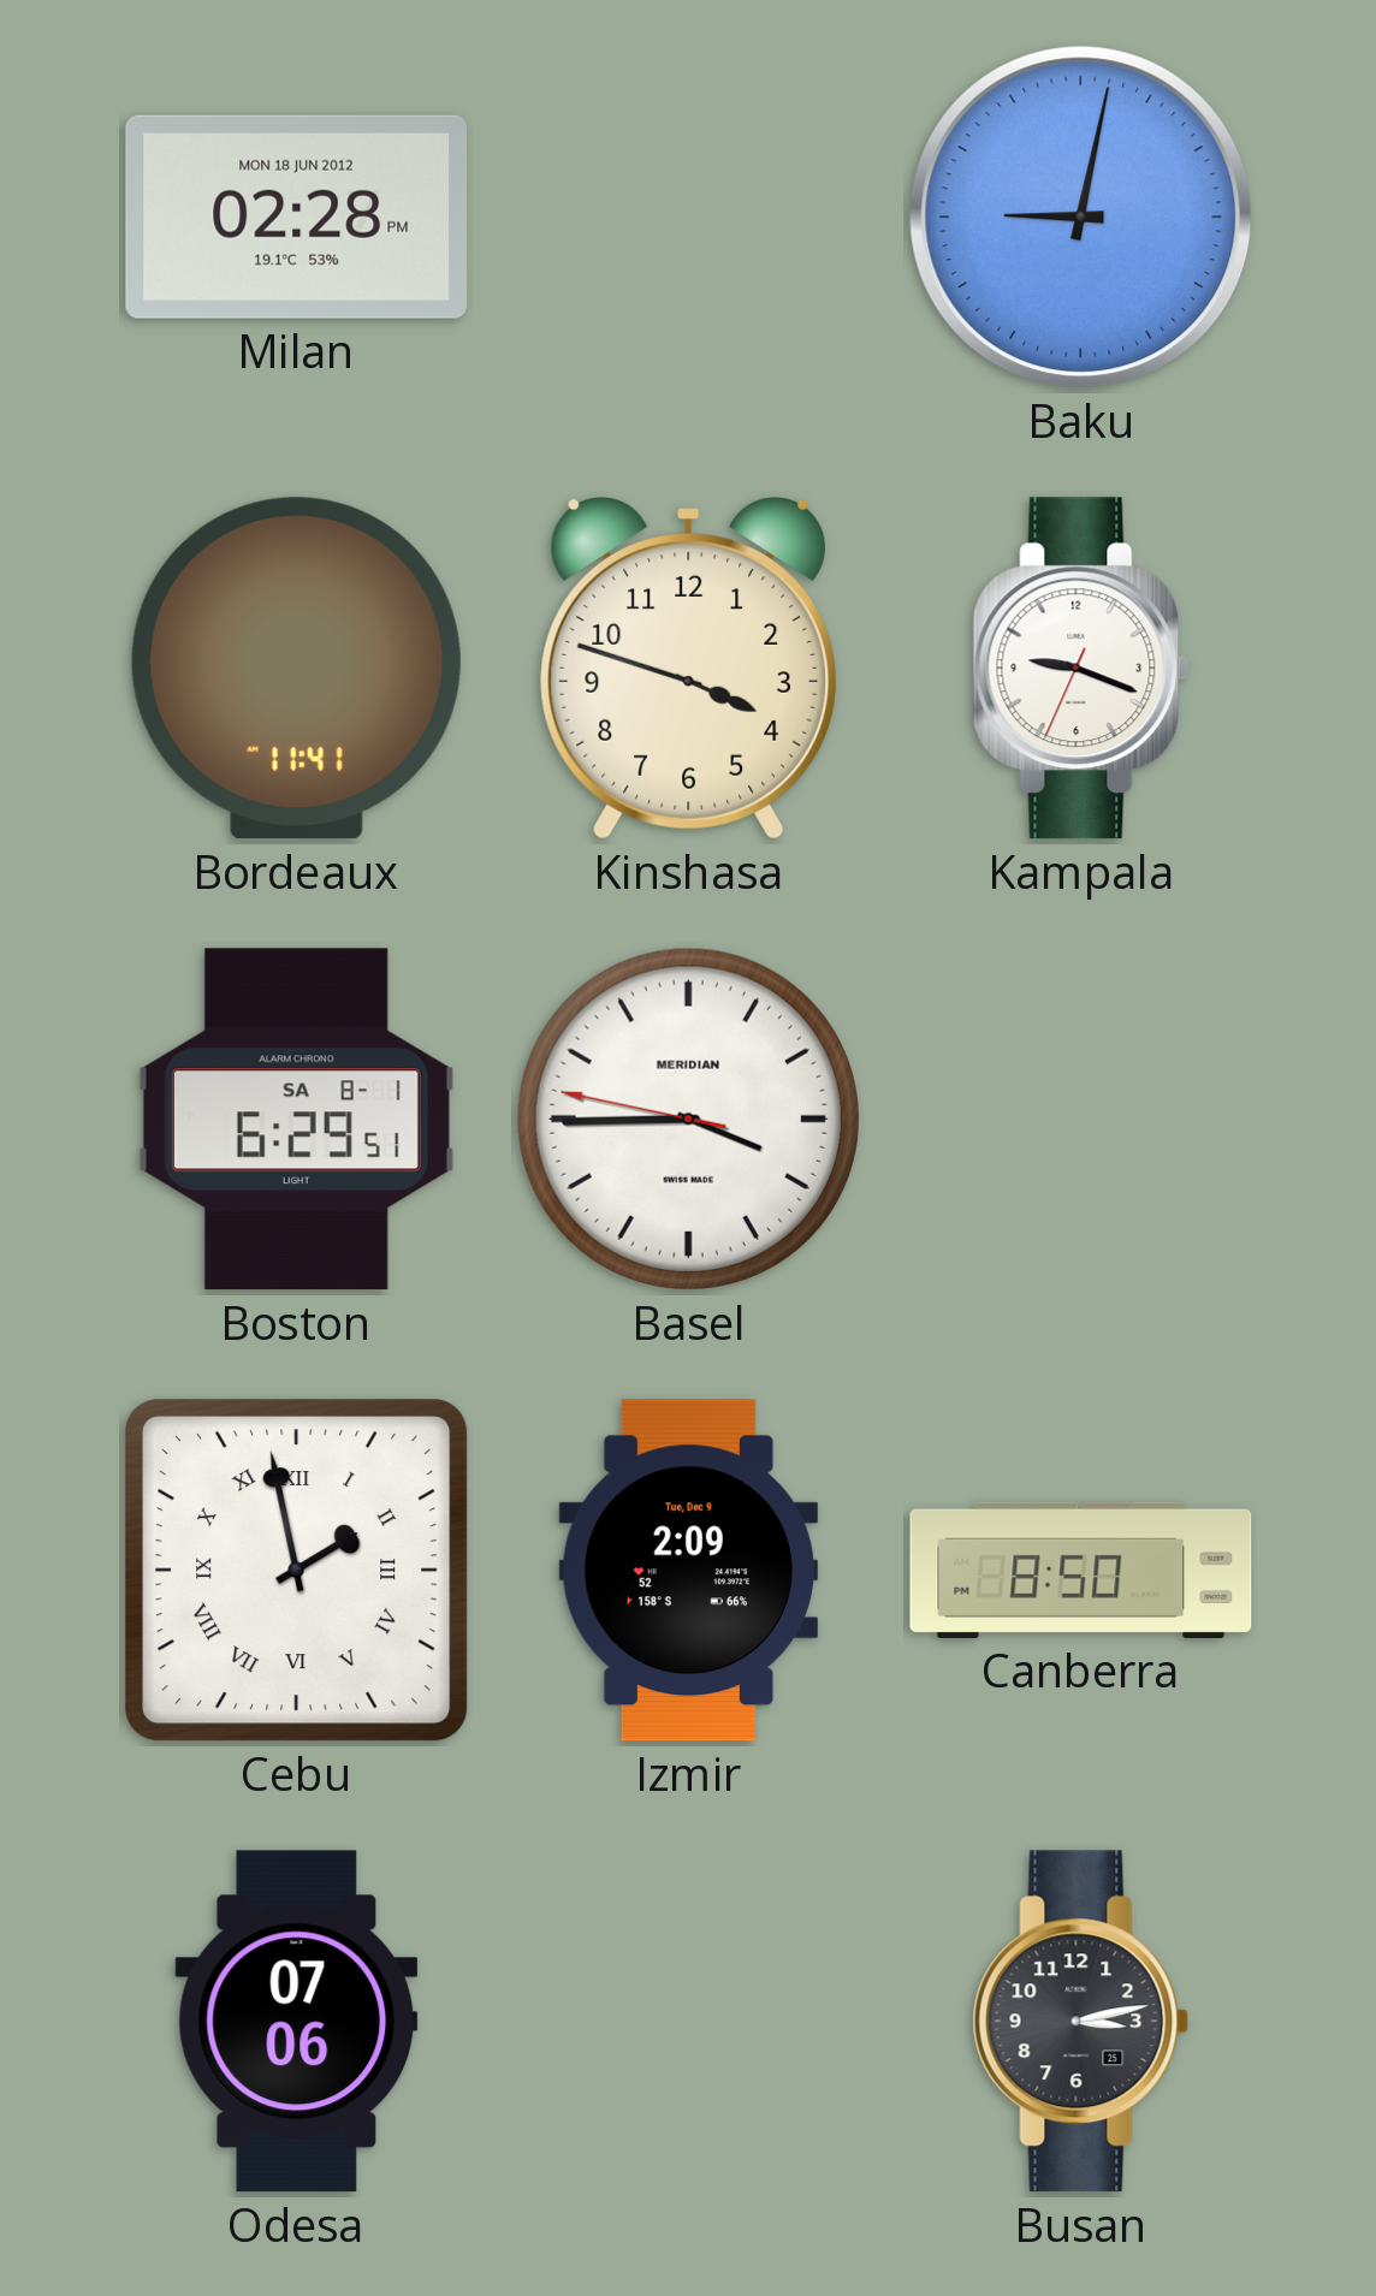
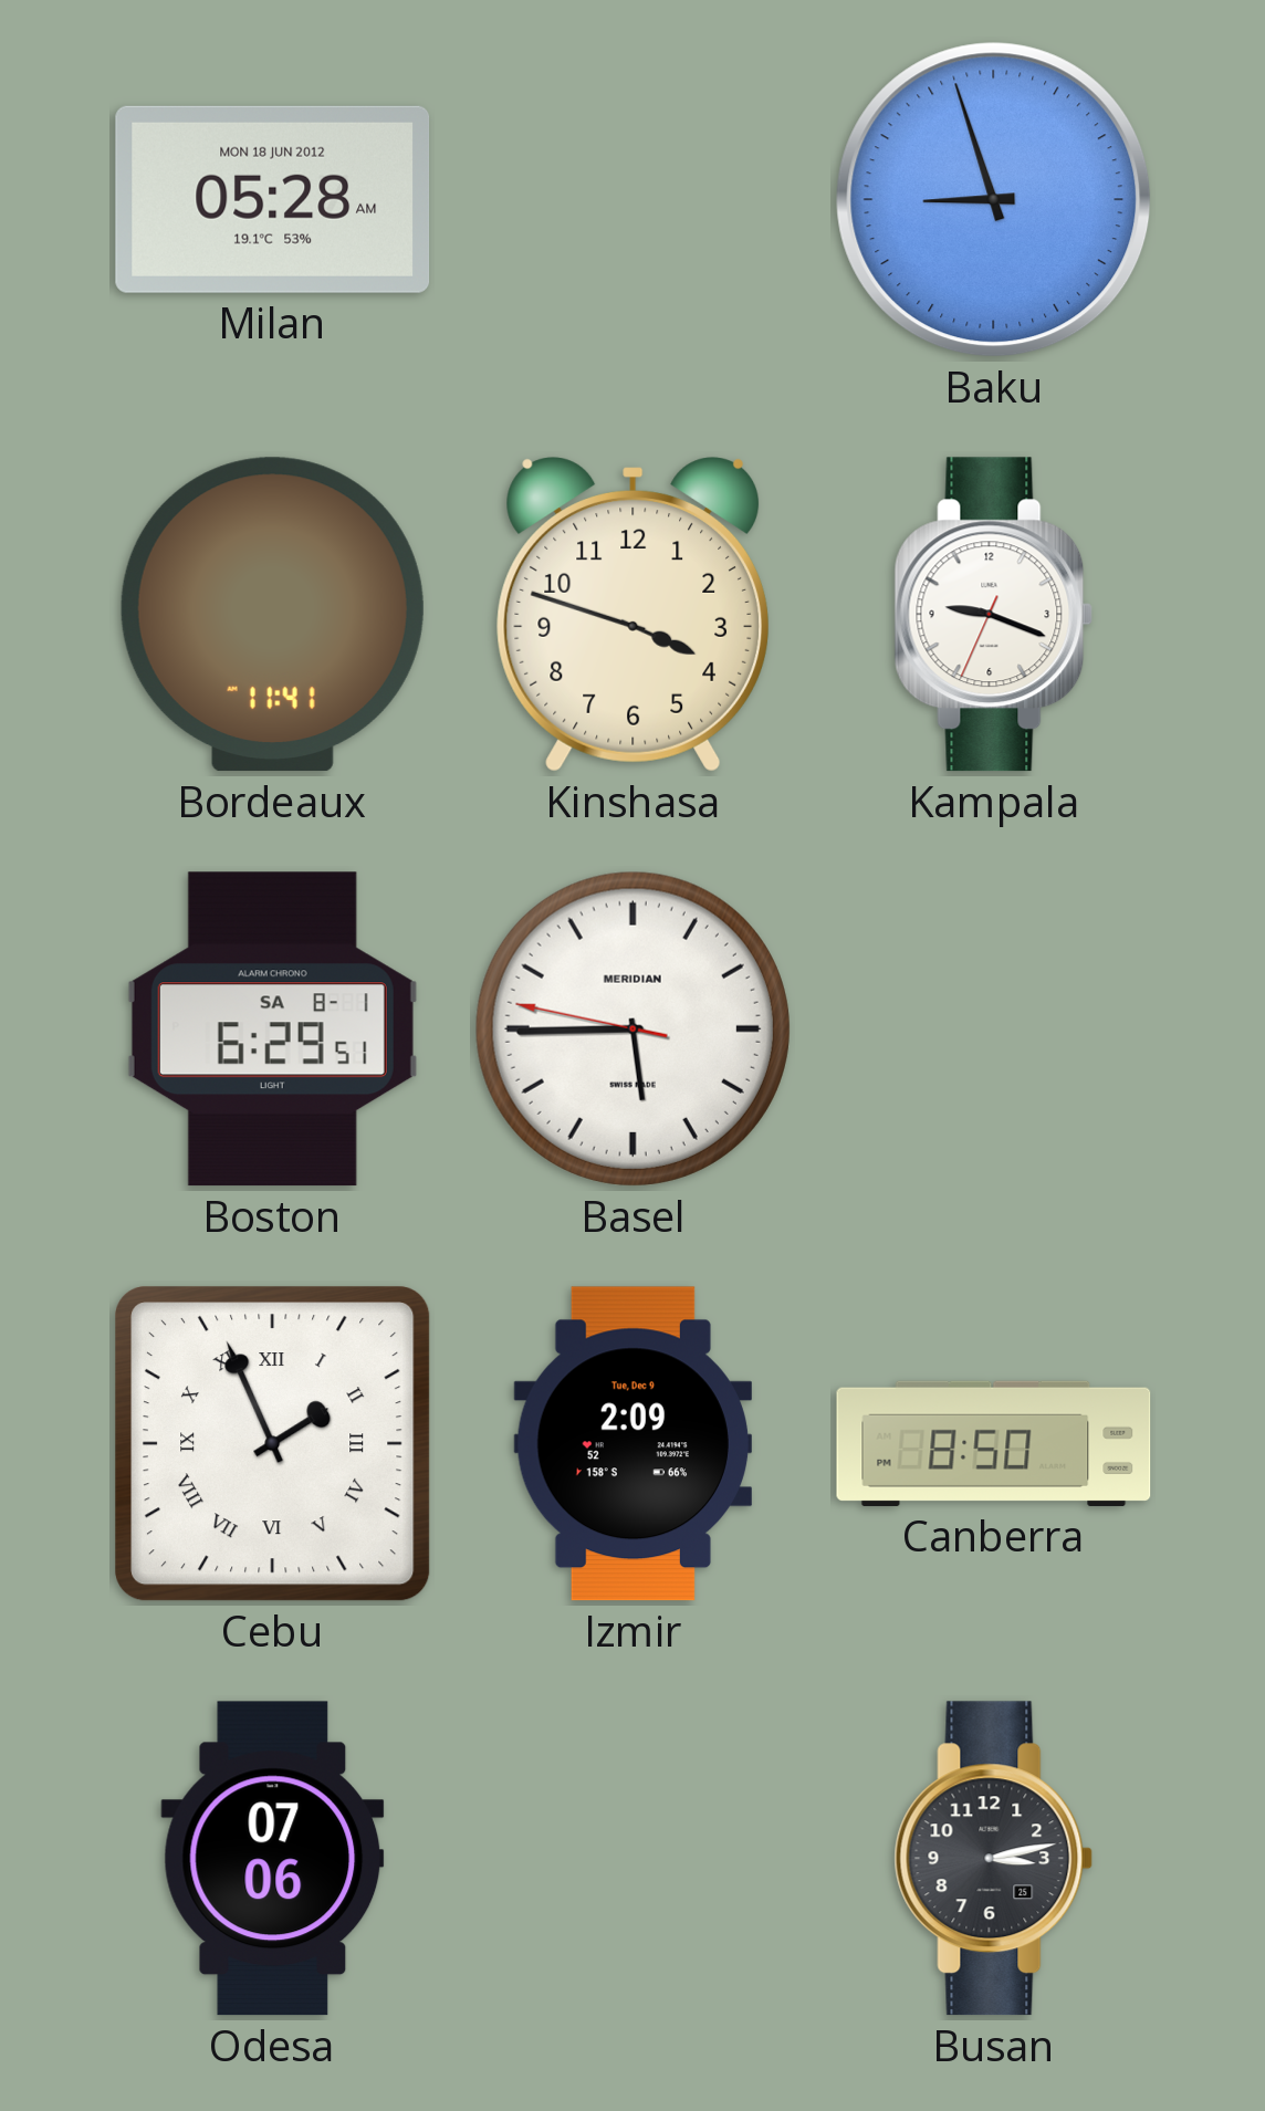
Milan: 02:28 -> 05:28 (273, 199)
Baku: 9:02 -> 8:57 (994, 200)
Basel: 3:44 -> 5:44 (632, 1028)
Cebu: 1:58 -> 1:56 (273, 1444)
